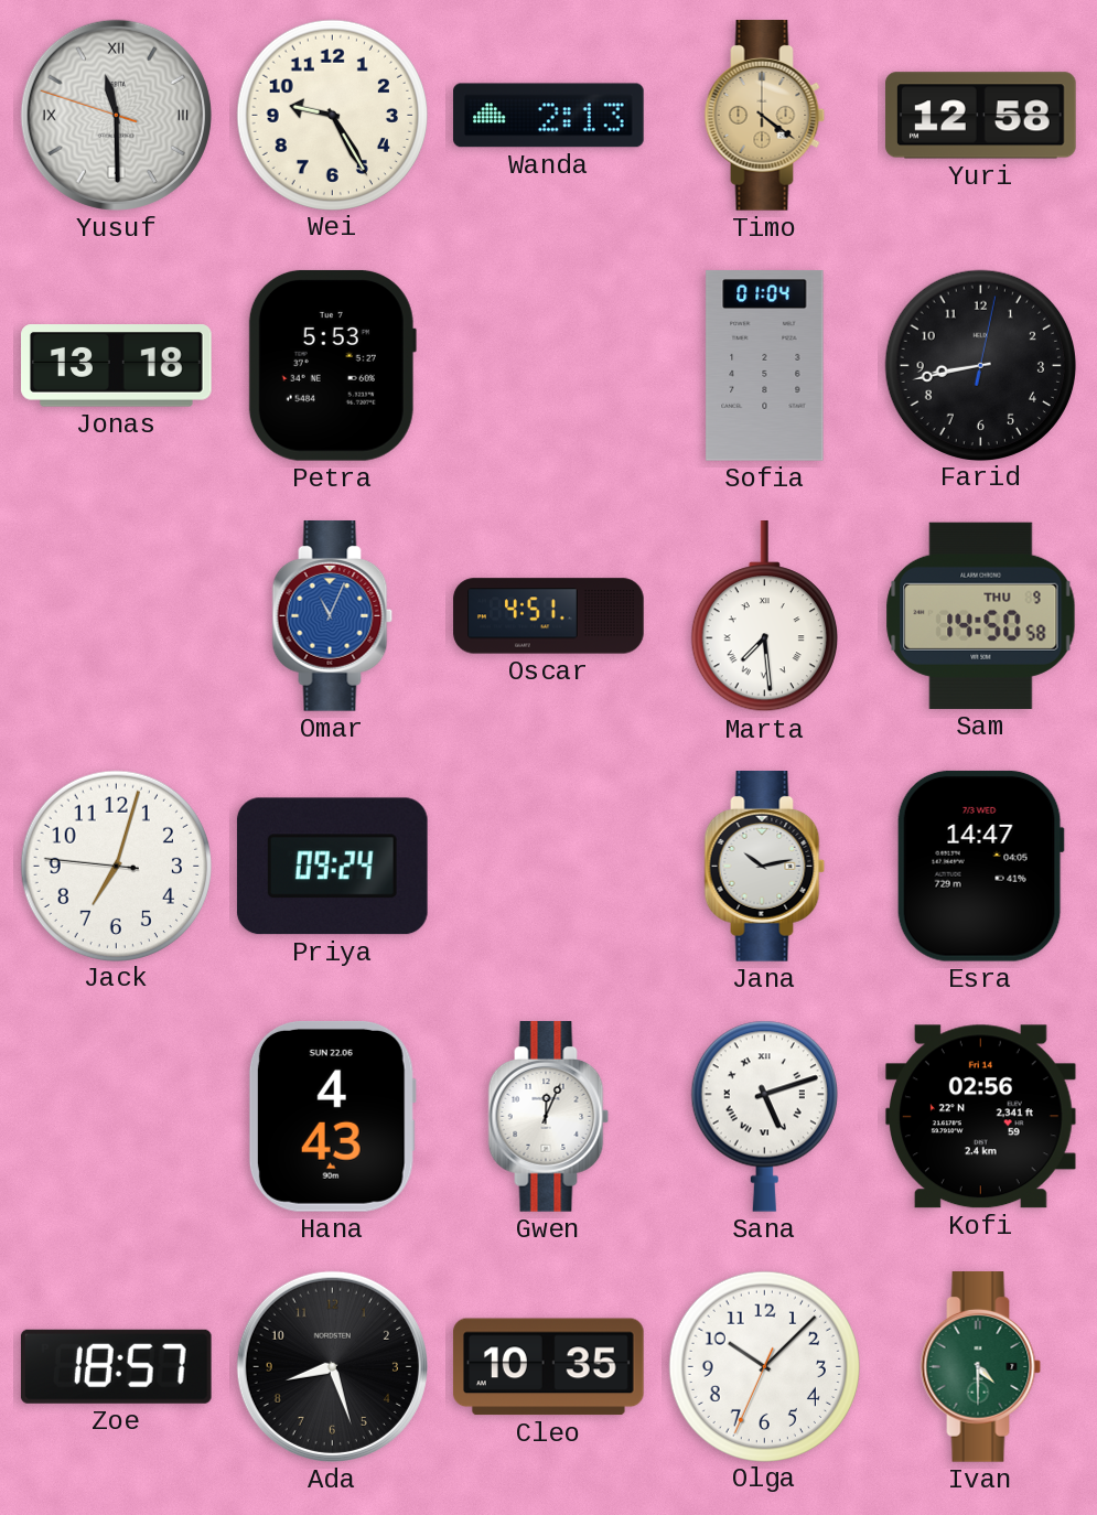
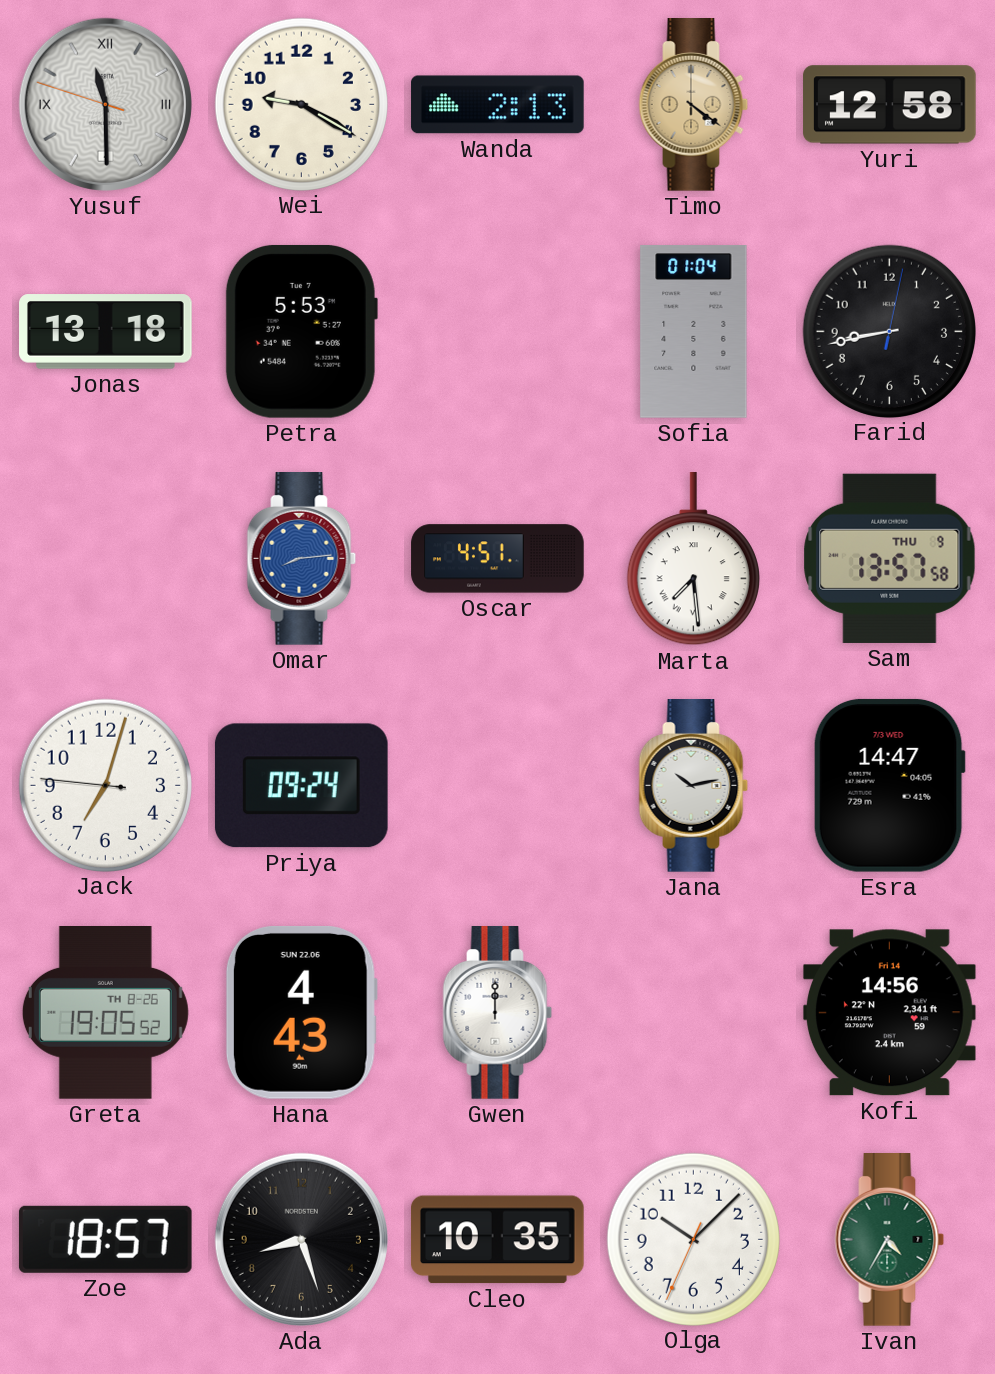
Wei: 9:25 -> 9:20 (301, 104)
Omar: 11:04 -> 8:14 (302, 559)
Sam: 14:50 -> 13:57 (890, 558)
Greta: none -> 19:05 (105, 1013)
Gwen: 12:04 -> 12:00 (498, 1013)
Sana: 5:12 -> none (764, 1116)
Kofi: 02:56 -> 14:56 (889, 1013)
Ivan: 4:30 -> 4:35 (890, 1240)
